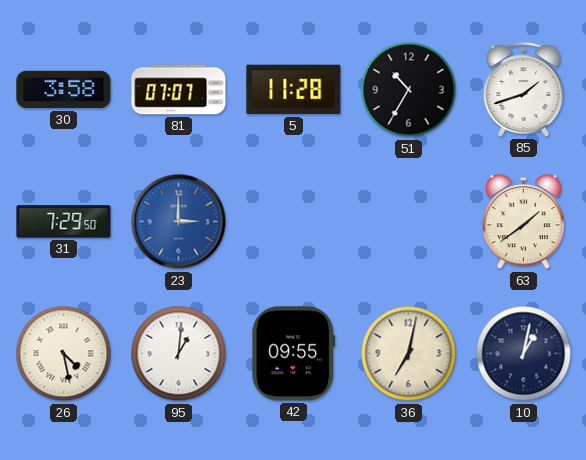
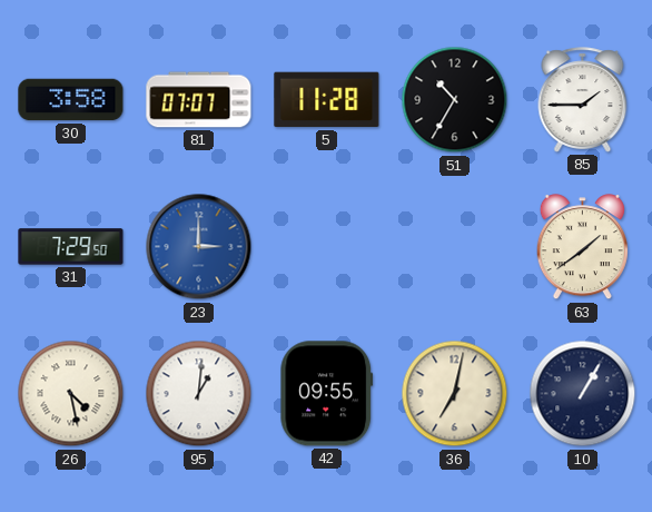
85: 1:42 -> 1:45 (583, 100)
10: 1:02 -> 1:05 (583, 394)
